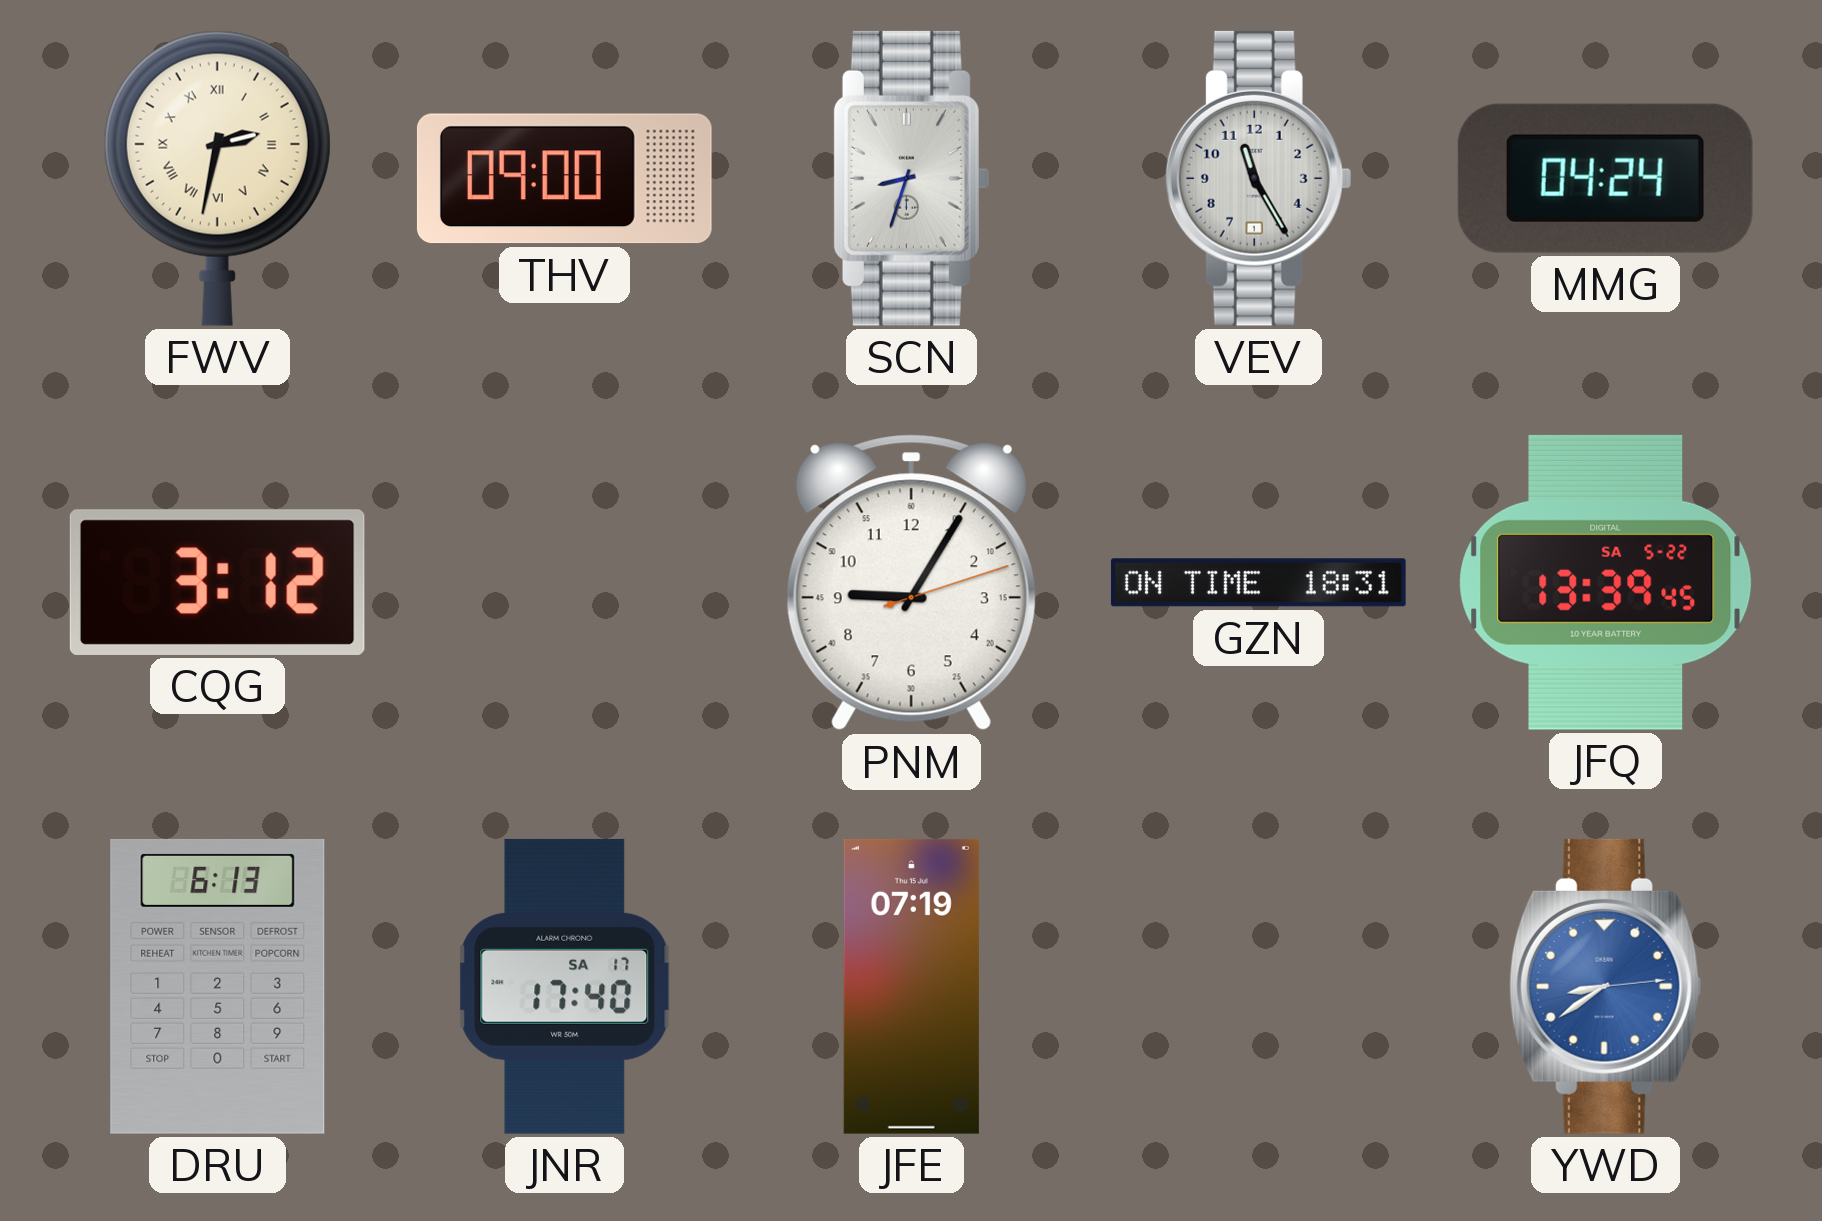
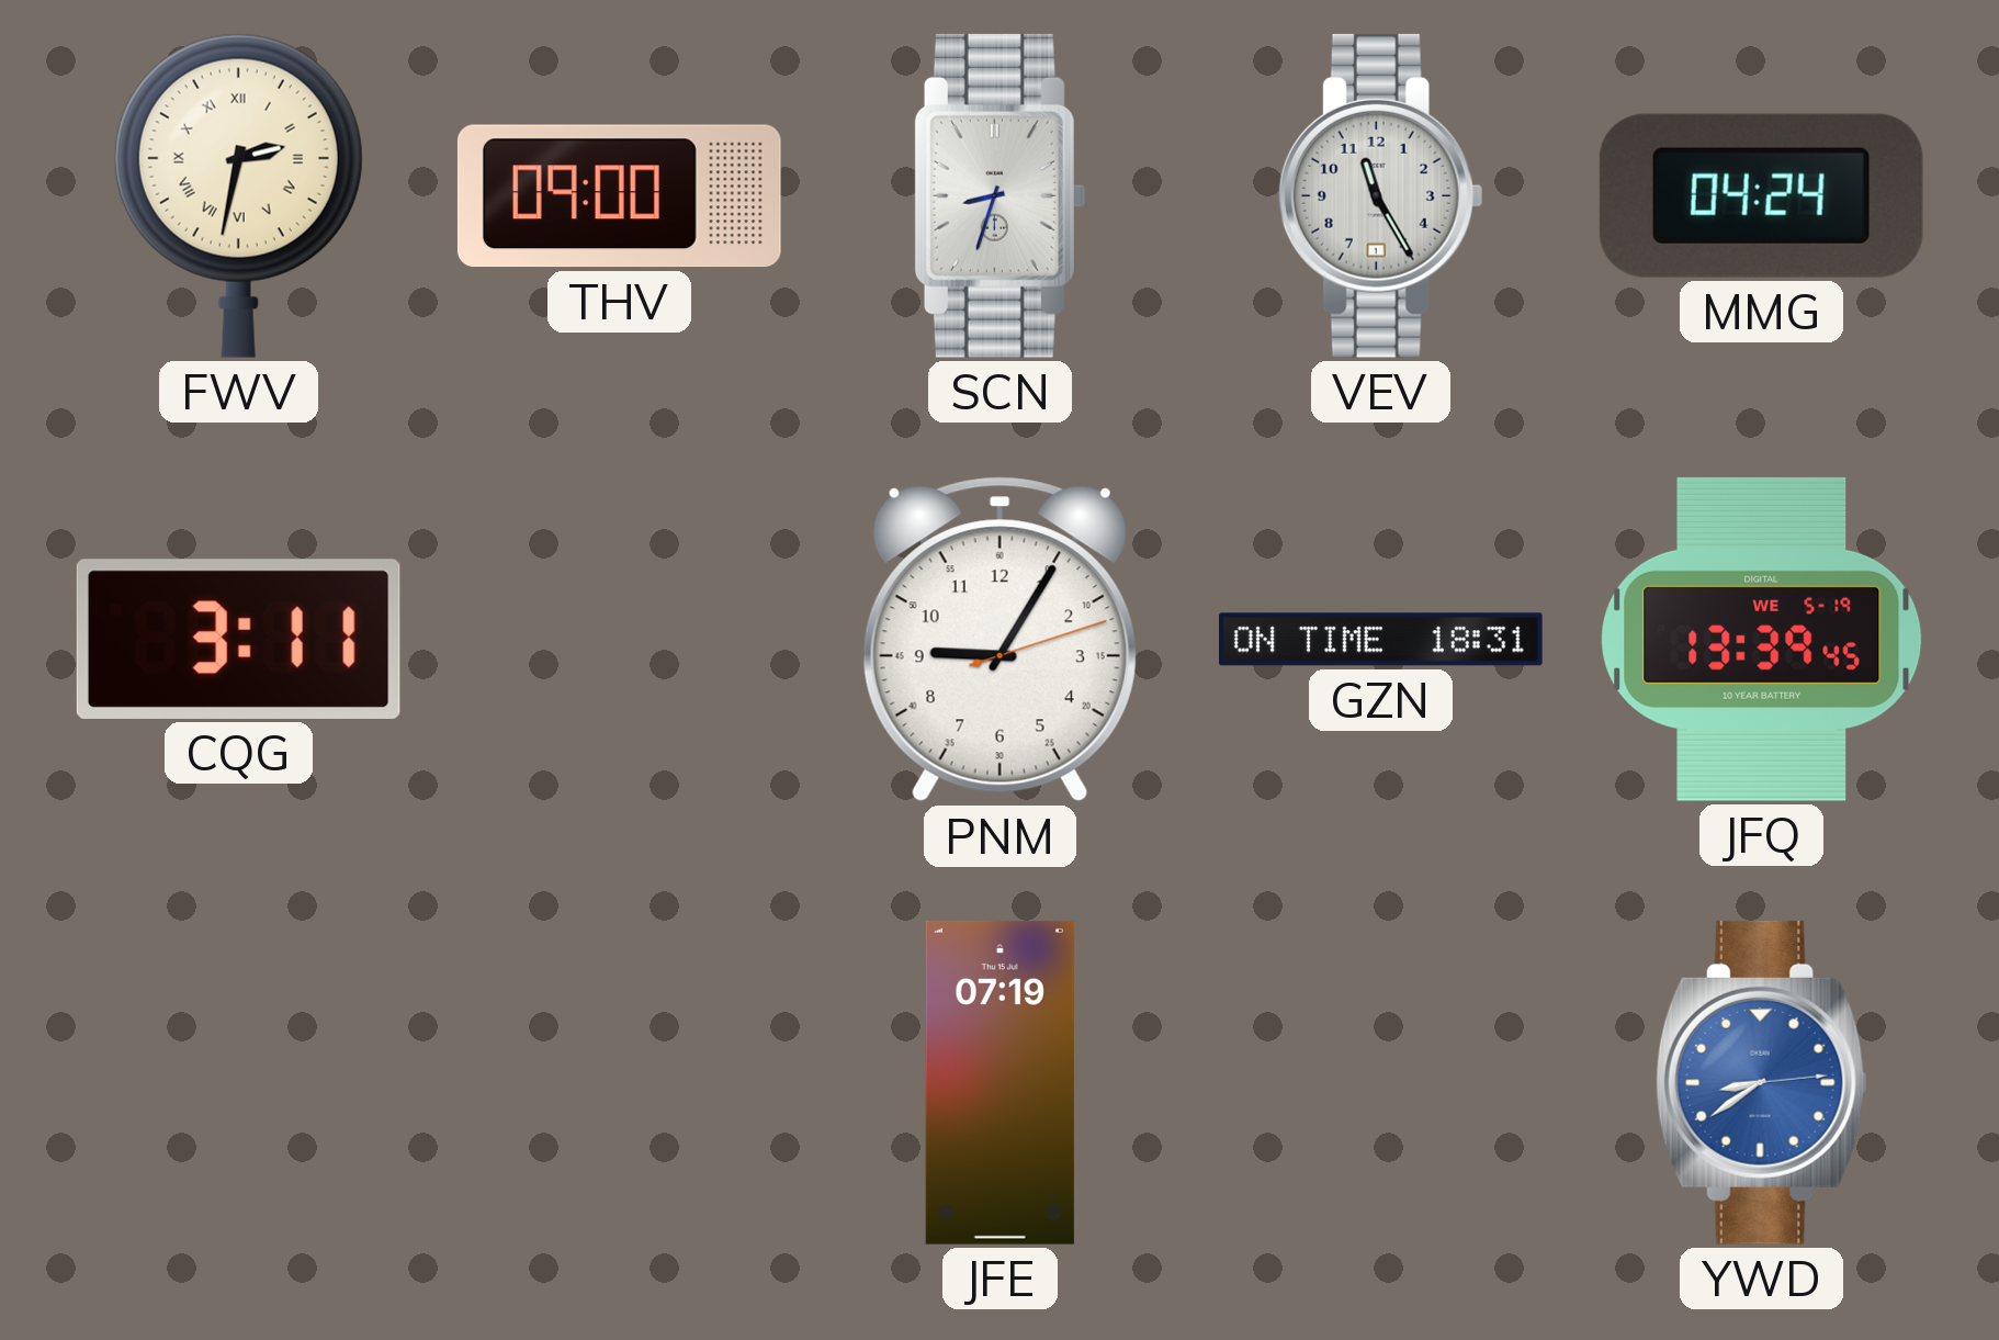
CQG: 3:12 -> 3:11 (238, 639)
JFQ date: SA 5-22 -> WE 5-19 (1762, 639)
DRU: 6:13 -> none (218, 986)
JNR: 17:40 -> none (565, 986)
